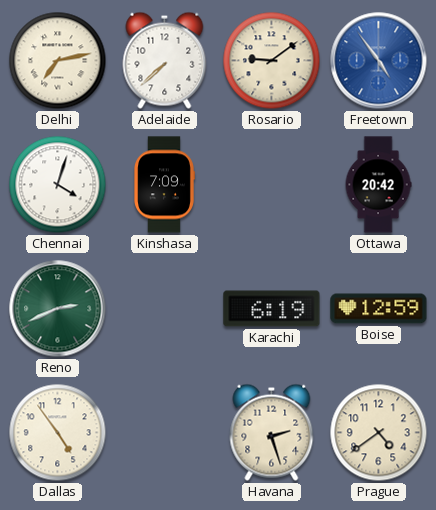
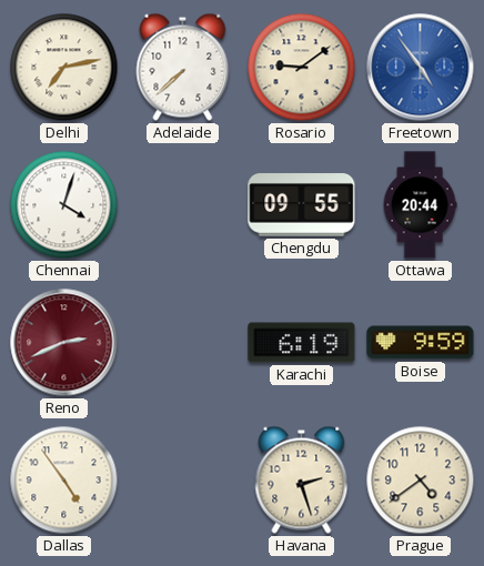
Kinshasa: 7:09 -> none (164, 185)
Chengdu: none -> 09:55 (302, 205)
Ottawa: 20:42 -> 20:44 (420, 205)
Reno dial: green -> burgundy (64, 343)
Boise: 12:59 -> 9:59 (421, 343)
